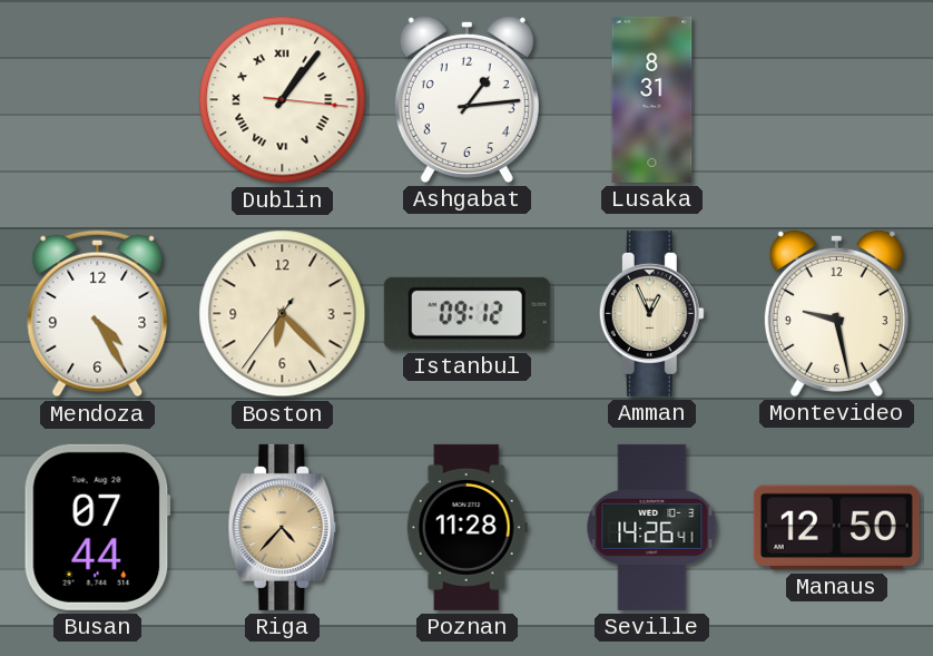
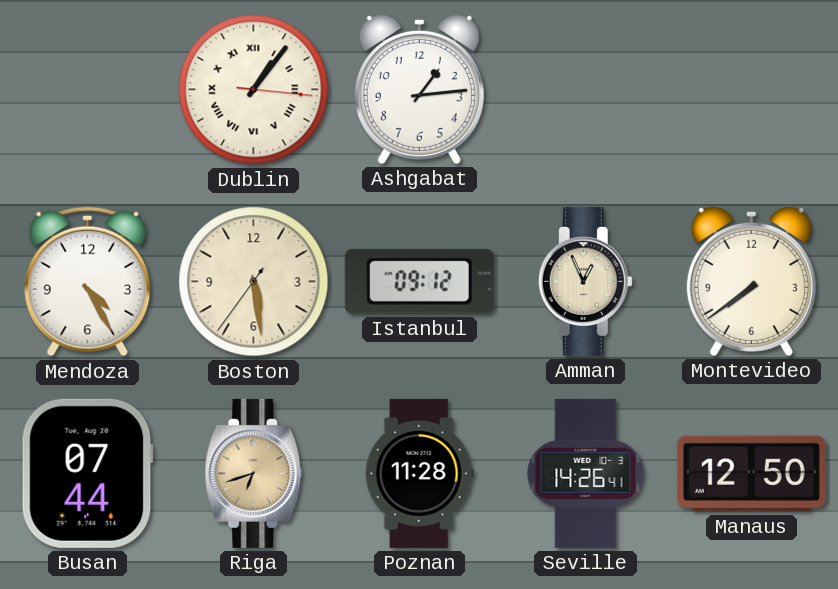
Lusaka: 8:31 -> none (652, 99)
Boston: 6:22 -> 5:28 (254, 282)
Montevideo: 9:28 -> 7:39 (751, 281)
Riga: 4:37 -> 6:42 (254, 473)
